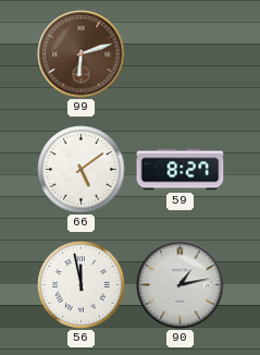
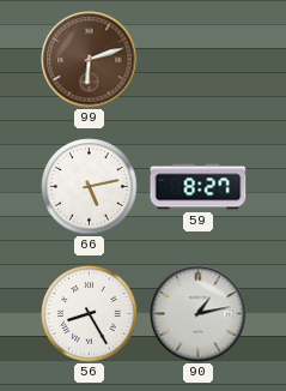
66: 5:09 -> 5:13 (90, 187)
56: 11:58 -> 8:25 (90, 314)
